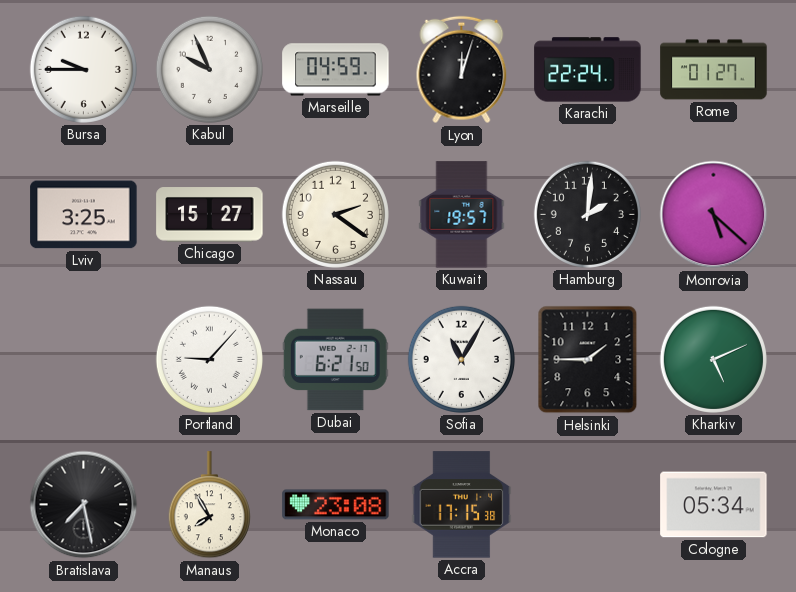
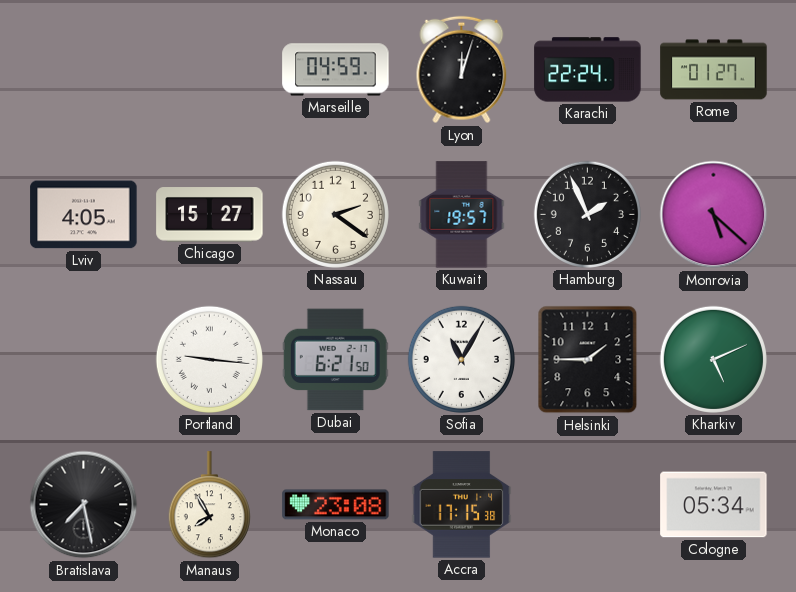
Bursa: 9:45 -> none (83, 69)
Kabul: 9:56 -> none (209, 69)
Lviv: 3:25 -> 4:05 (84, 215)
Hamburg: 2:01 -> 1:56 (587, 214)
Portland: 9:07 -> 9:16 (209, 359)
